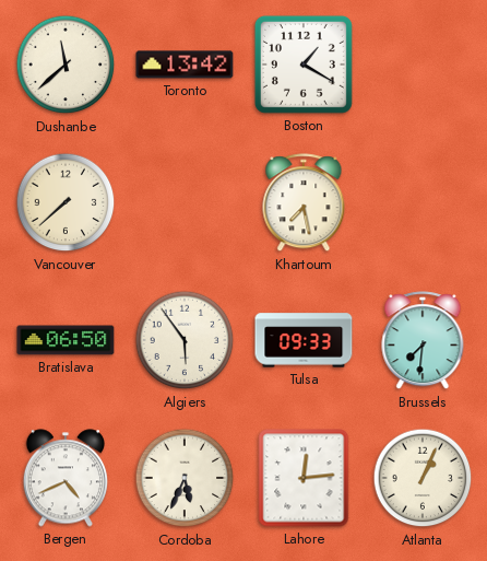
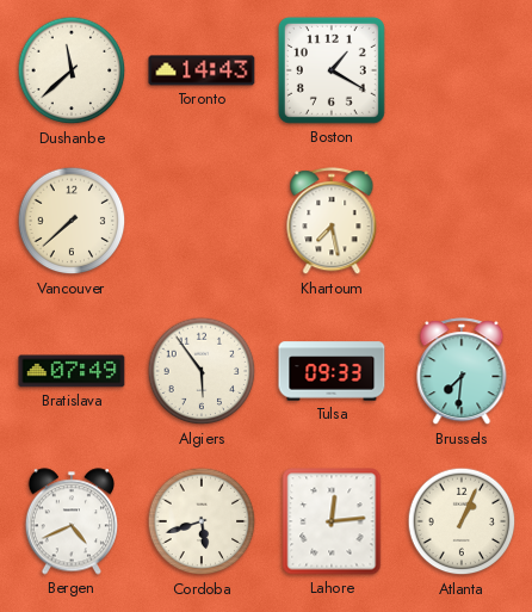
Toronto: 13:42 -> 14:43 (202, 70)
Bratislava: 06:50 -> 07:49 (72, 371)
Cordoba: 5:34 -> 5:42 (202, 521)
